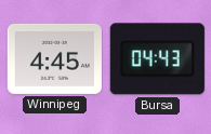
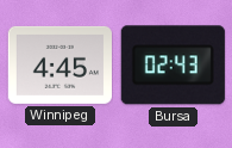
Bursa: 04:43 -> 02:43 (173, 66)
